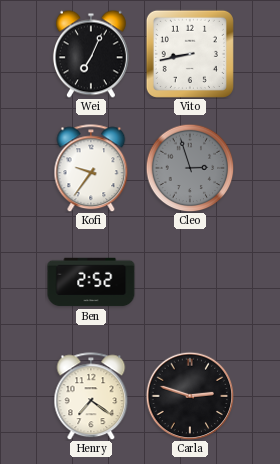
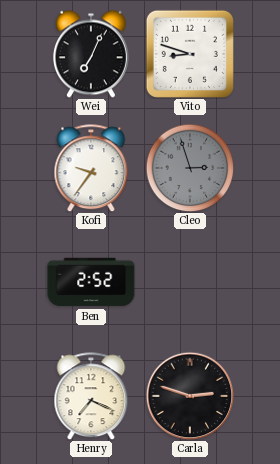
Vito: 8:43 -> 8:48 (190, 54)
Henry: 7:21 -> 7:19 (91, 396)
